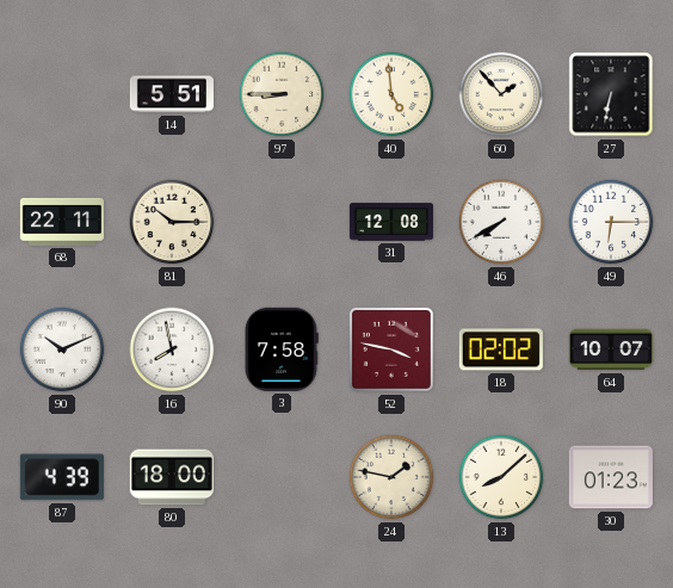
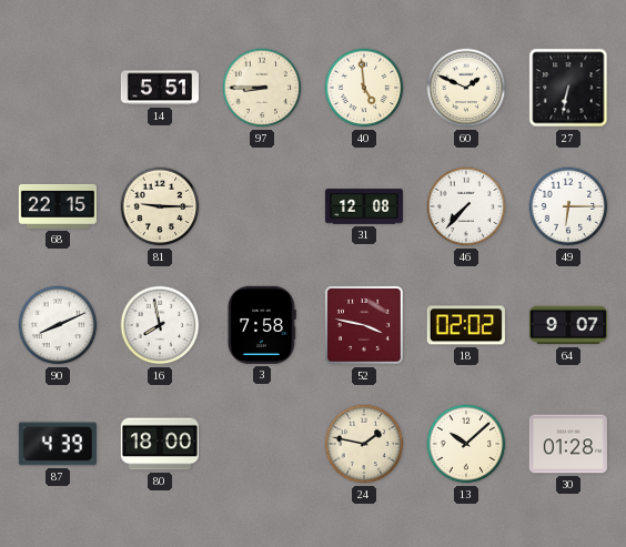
60: 1:53 -> 1:49 (466, 88)
68: 22:11 -> 22:15 (58, 206)
81: 10:15 -> 9:15 (160, 206)
46: 7:40 -> 7:37 (466, 206)
90: 10:11 -> 8:11 (58, 325)
64: 10:07 -> 9:07 (568, 325)
13: 8:08 -> 10:08 (466, 444)
30: 01:23 -> 01:28 (568, 444)
